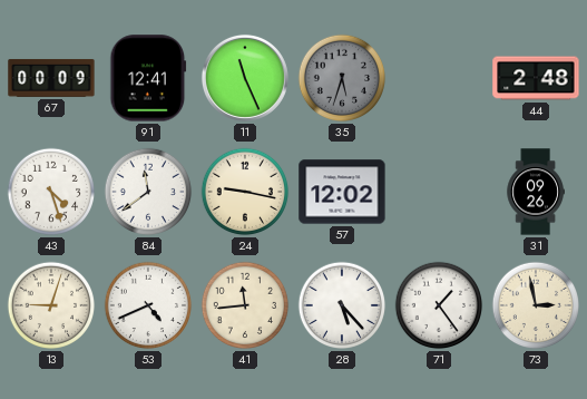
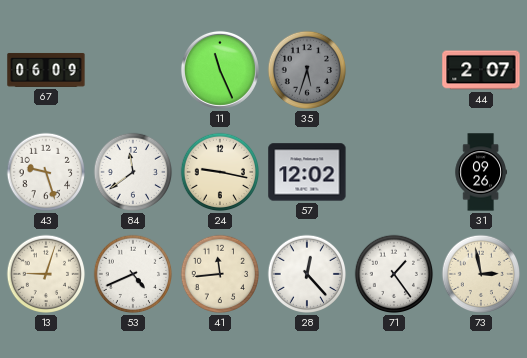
67: 00:09 -> 06:09 (46, 70)
91: 12:41 -> none (148, 78)
44: 2:48 -> 2:07 (481, 70)
43: 4:27 -> 9:27 (46, 172)
28: 5:23 -> 12:23 (307, 274)
